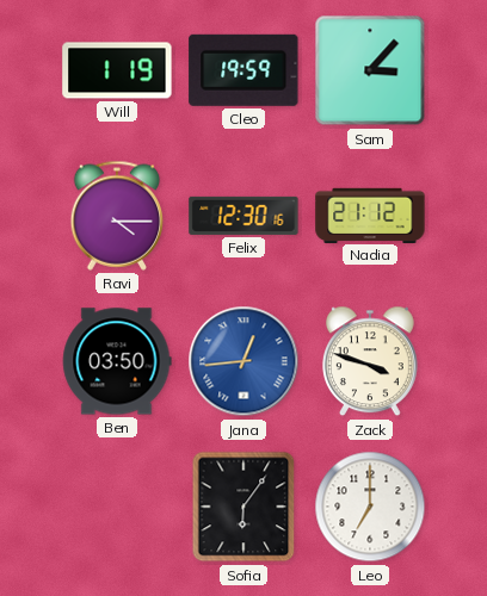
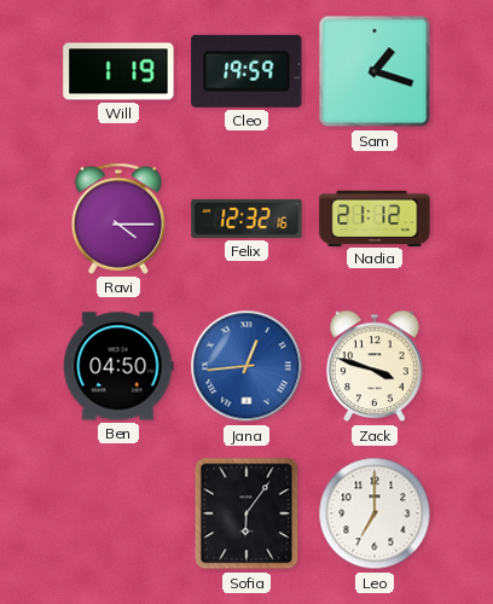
Sam: 3:07 -> 1:18 (375, 71)
Felix: 12:30 -> 12:32 (246, 219)
Ben: 03:50 -> 04:50 (118, 366)
